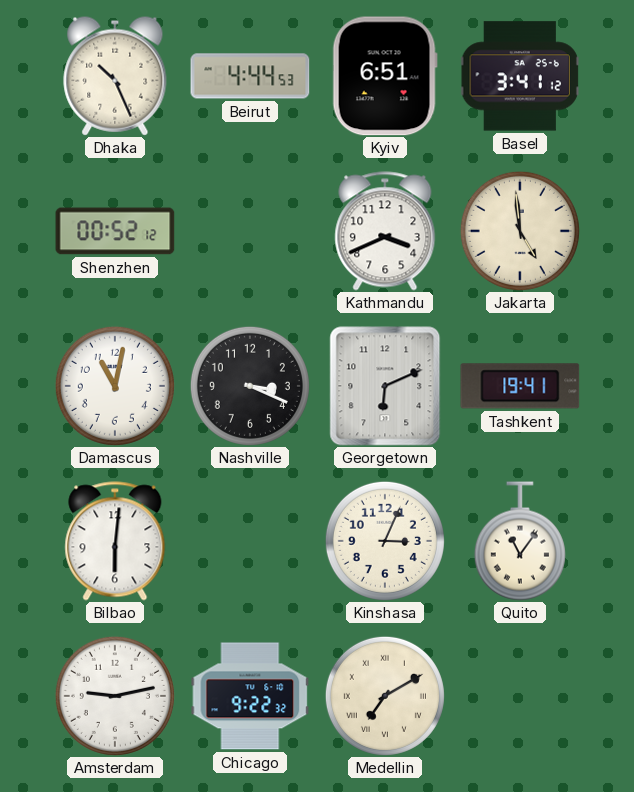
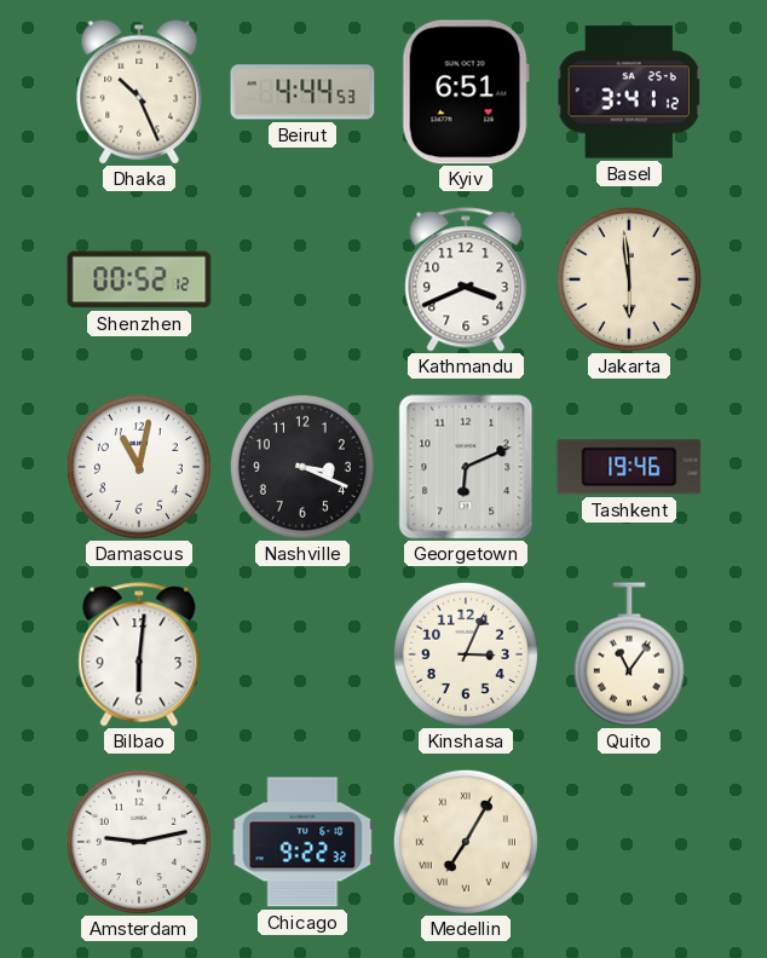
Jakarta: 4:59 -> 5:59 (629, 279)
Tashkent: 19:41 -> 19:46 (629, 467)
Medellin: 7:10 -> 7:05 (466, 842)
